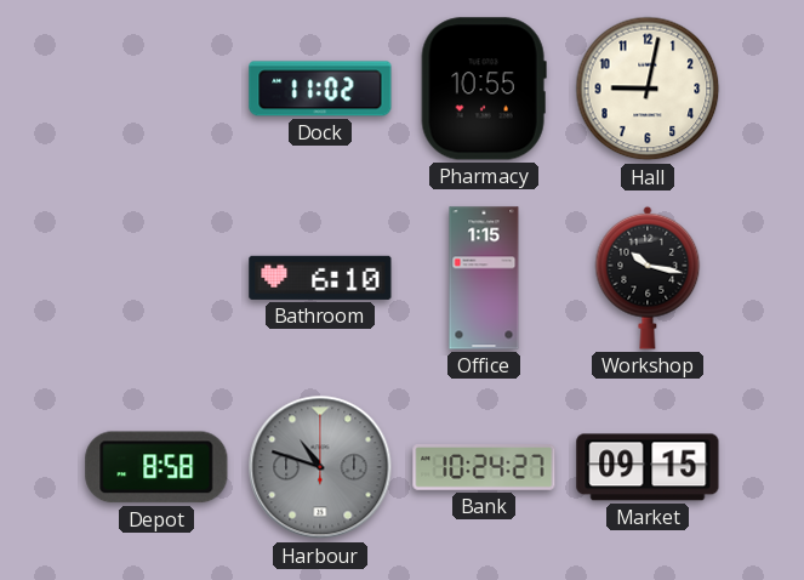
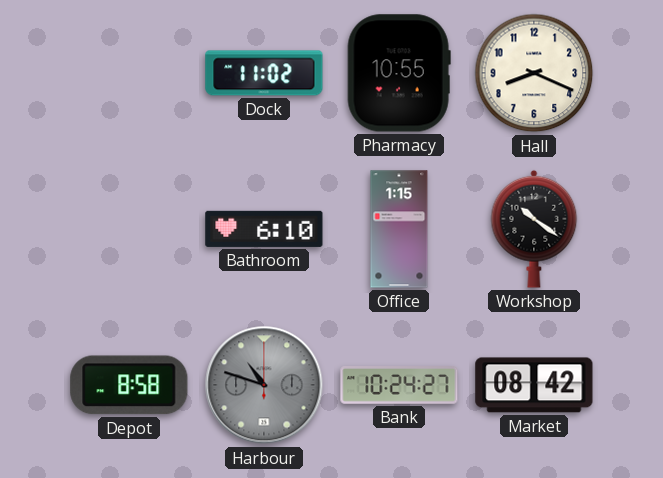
Hall: 9:02 -> 8:19 (534, 73)
Workshop: 10:17 -> 10:21 (534, 229)
Market: 09:15 -> 08:42 (534, 385)
